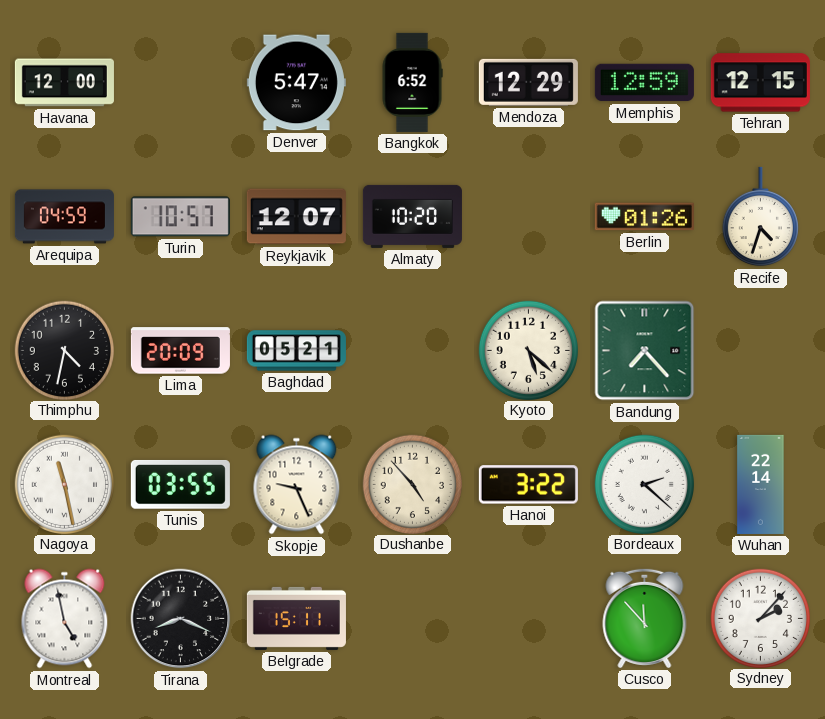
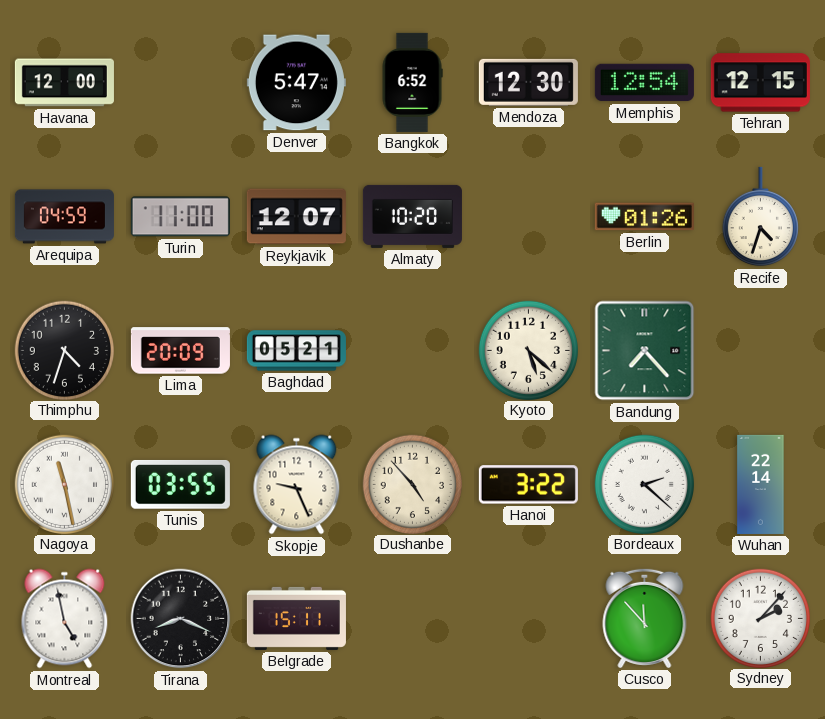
Mendoza: 12:29 -> 12:30 (528, 82)
Memphis: 12:59 -> 12:54 (644, 83)
Turin: 10:57 -> 11:00 (180, 217)
Thimphu: 4:32 -> 4:33 (64, 350)
